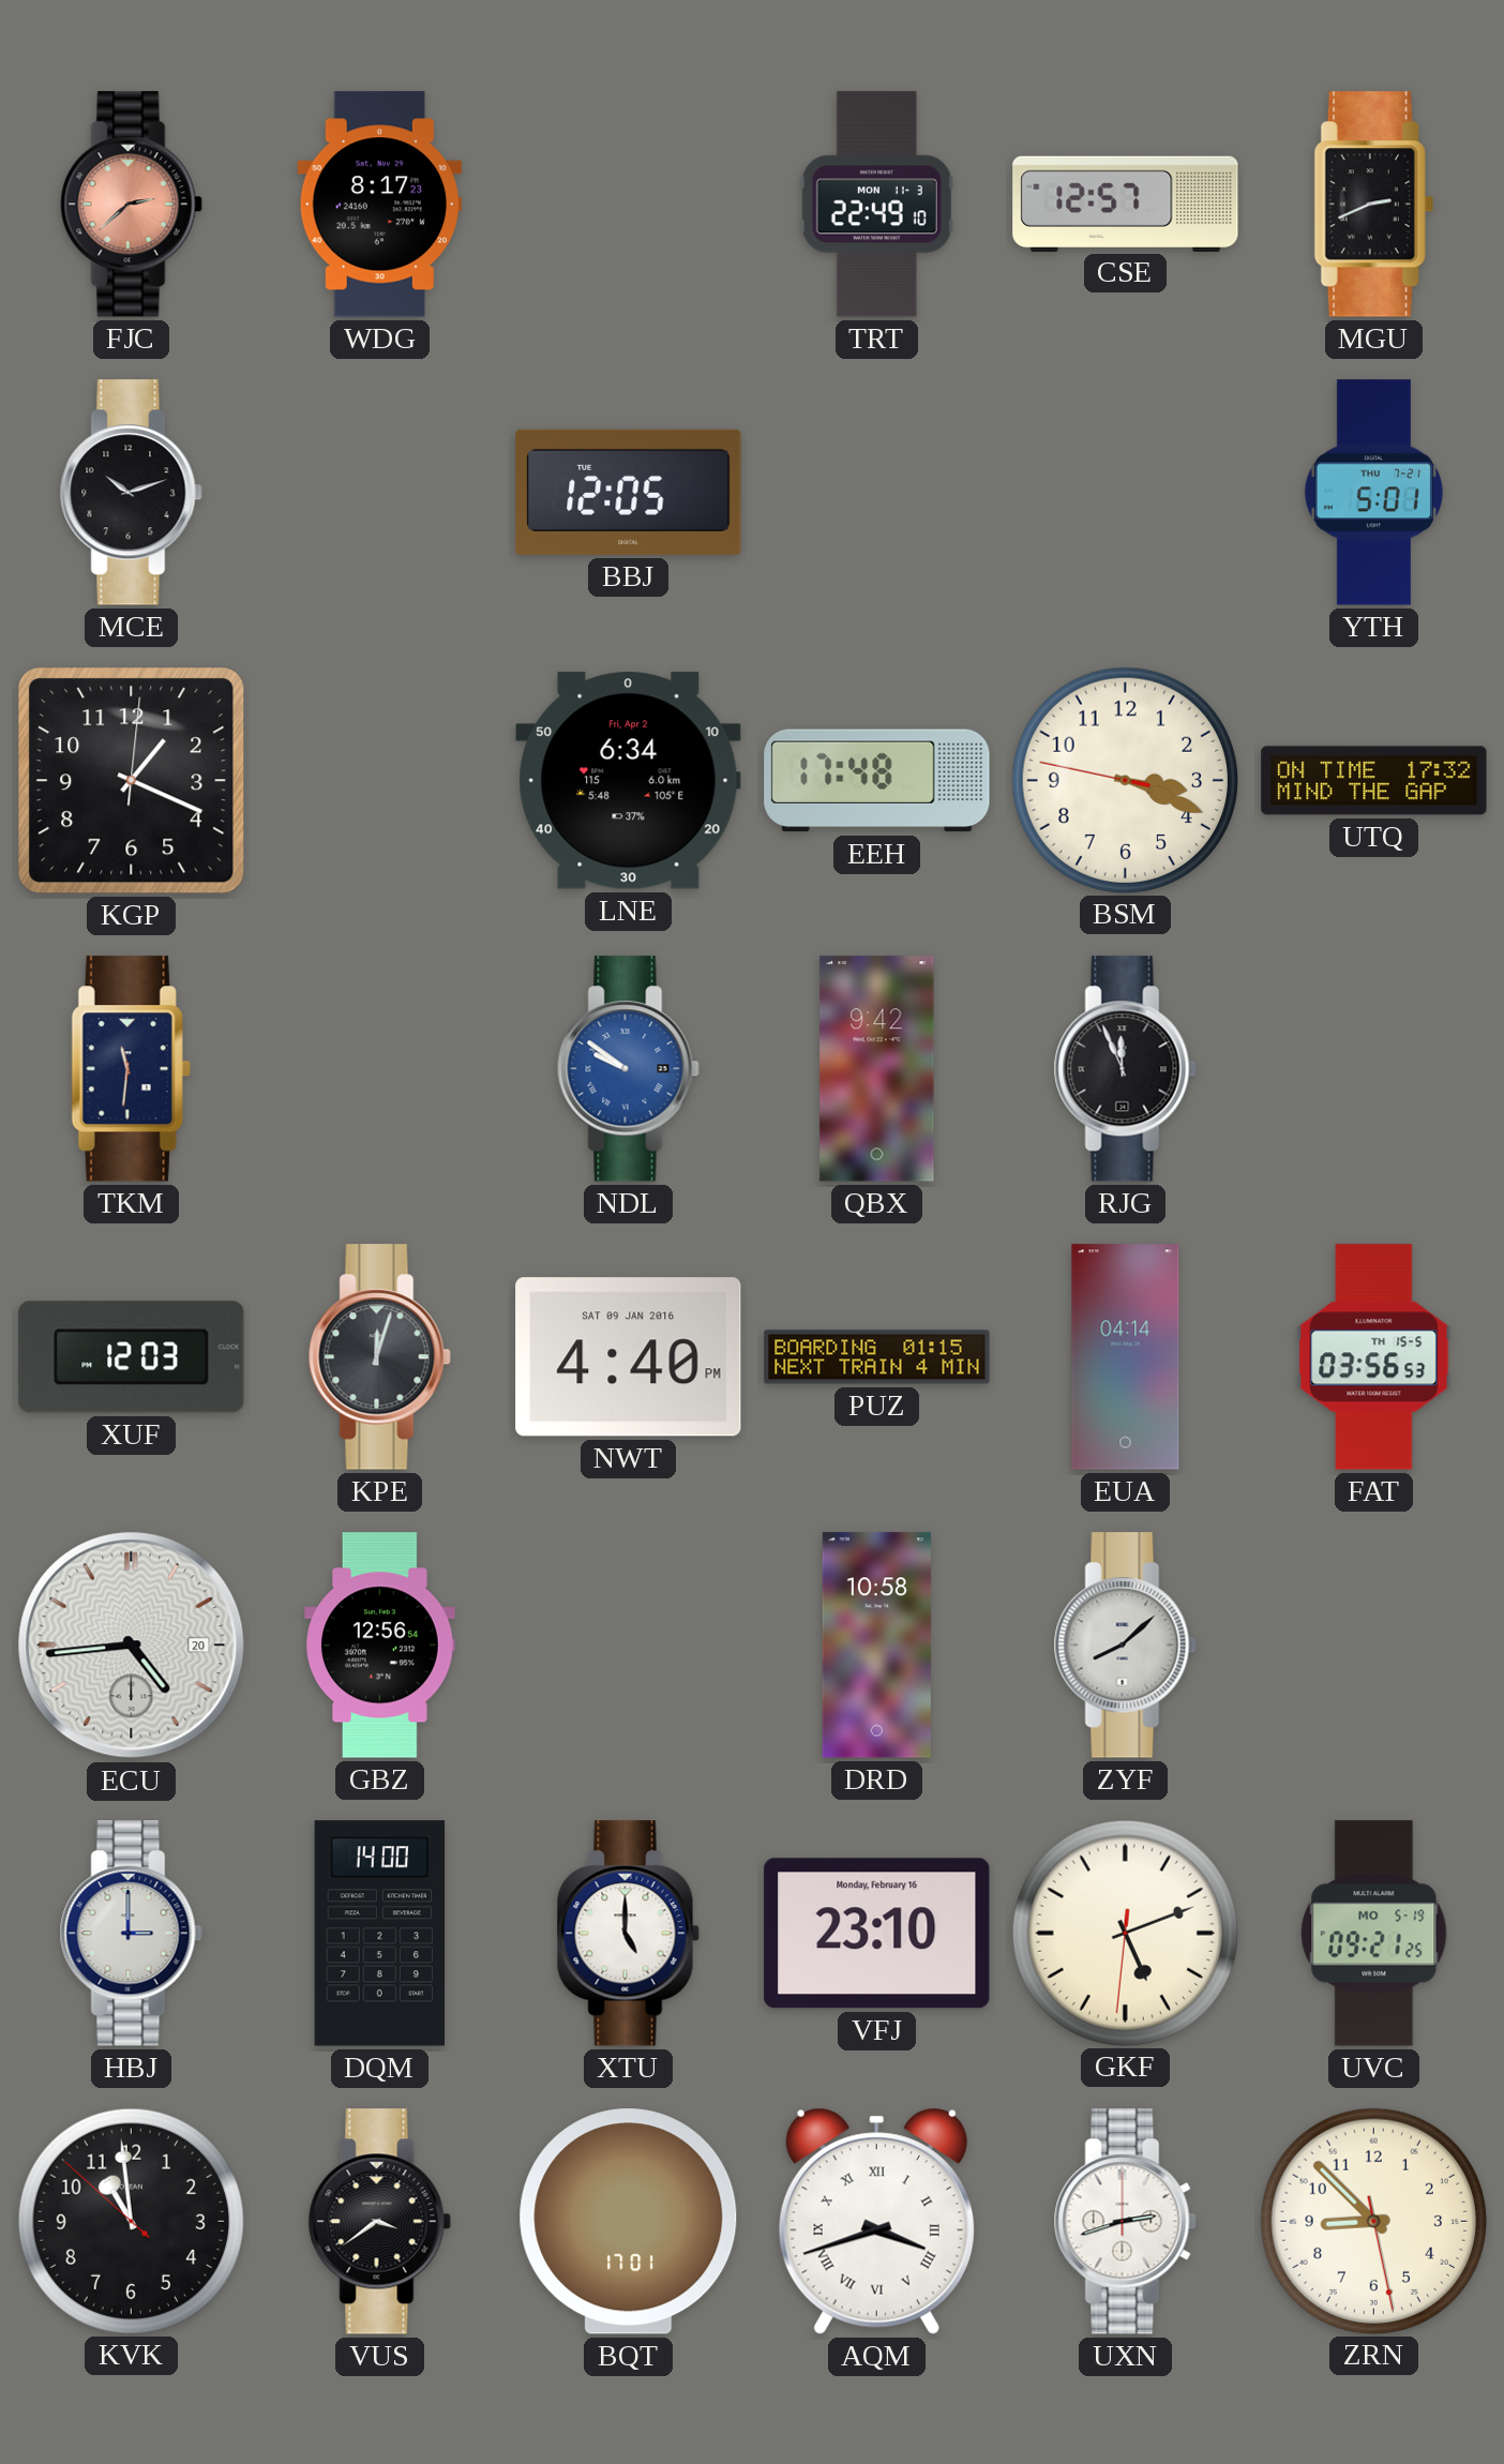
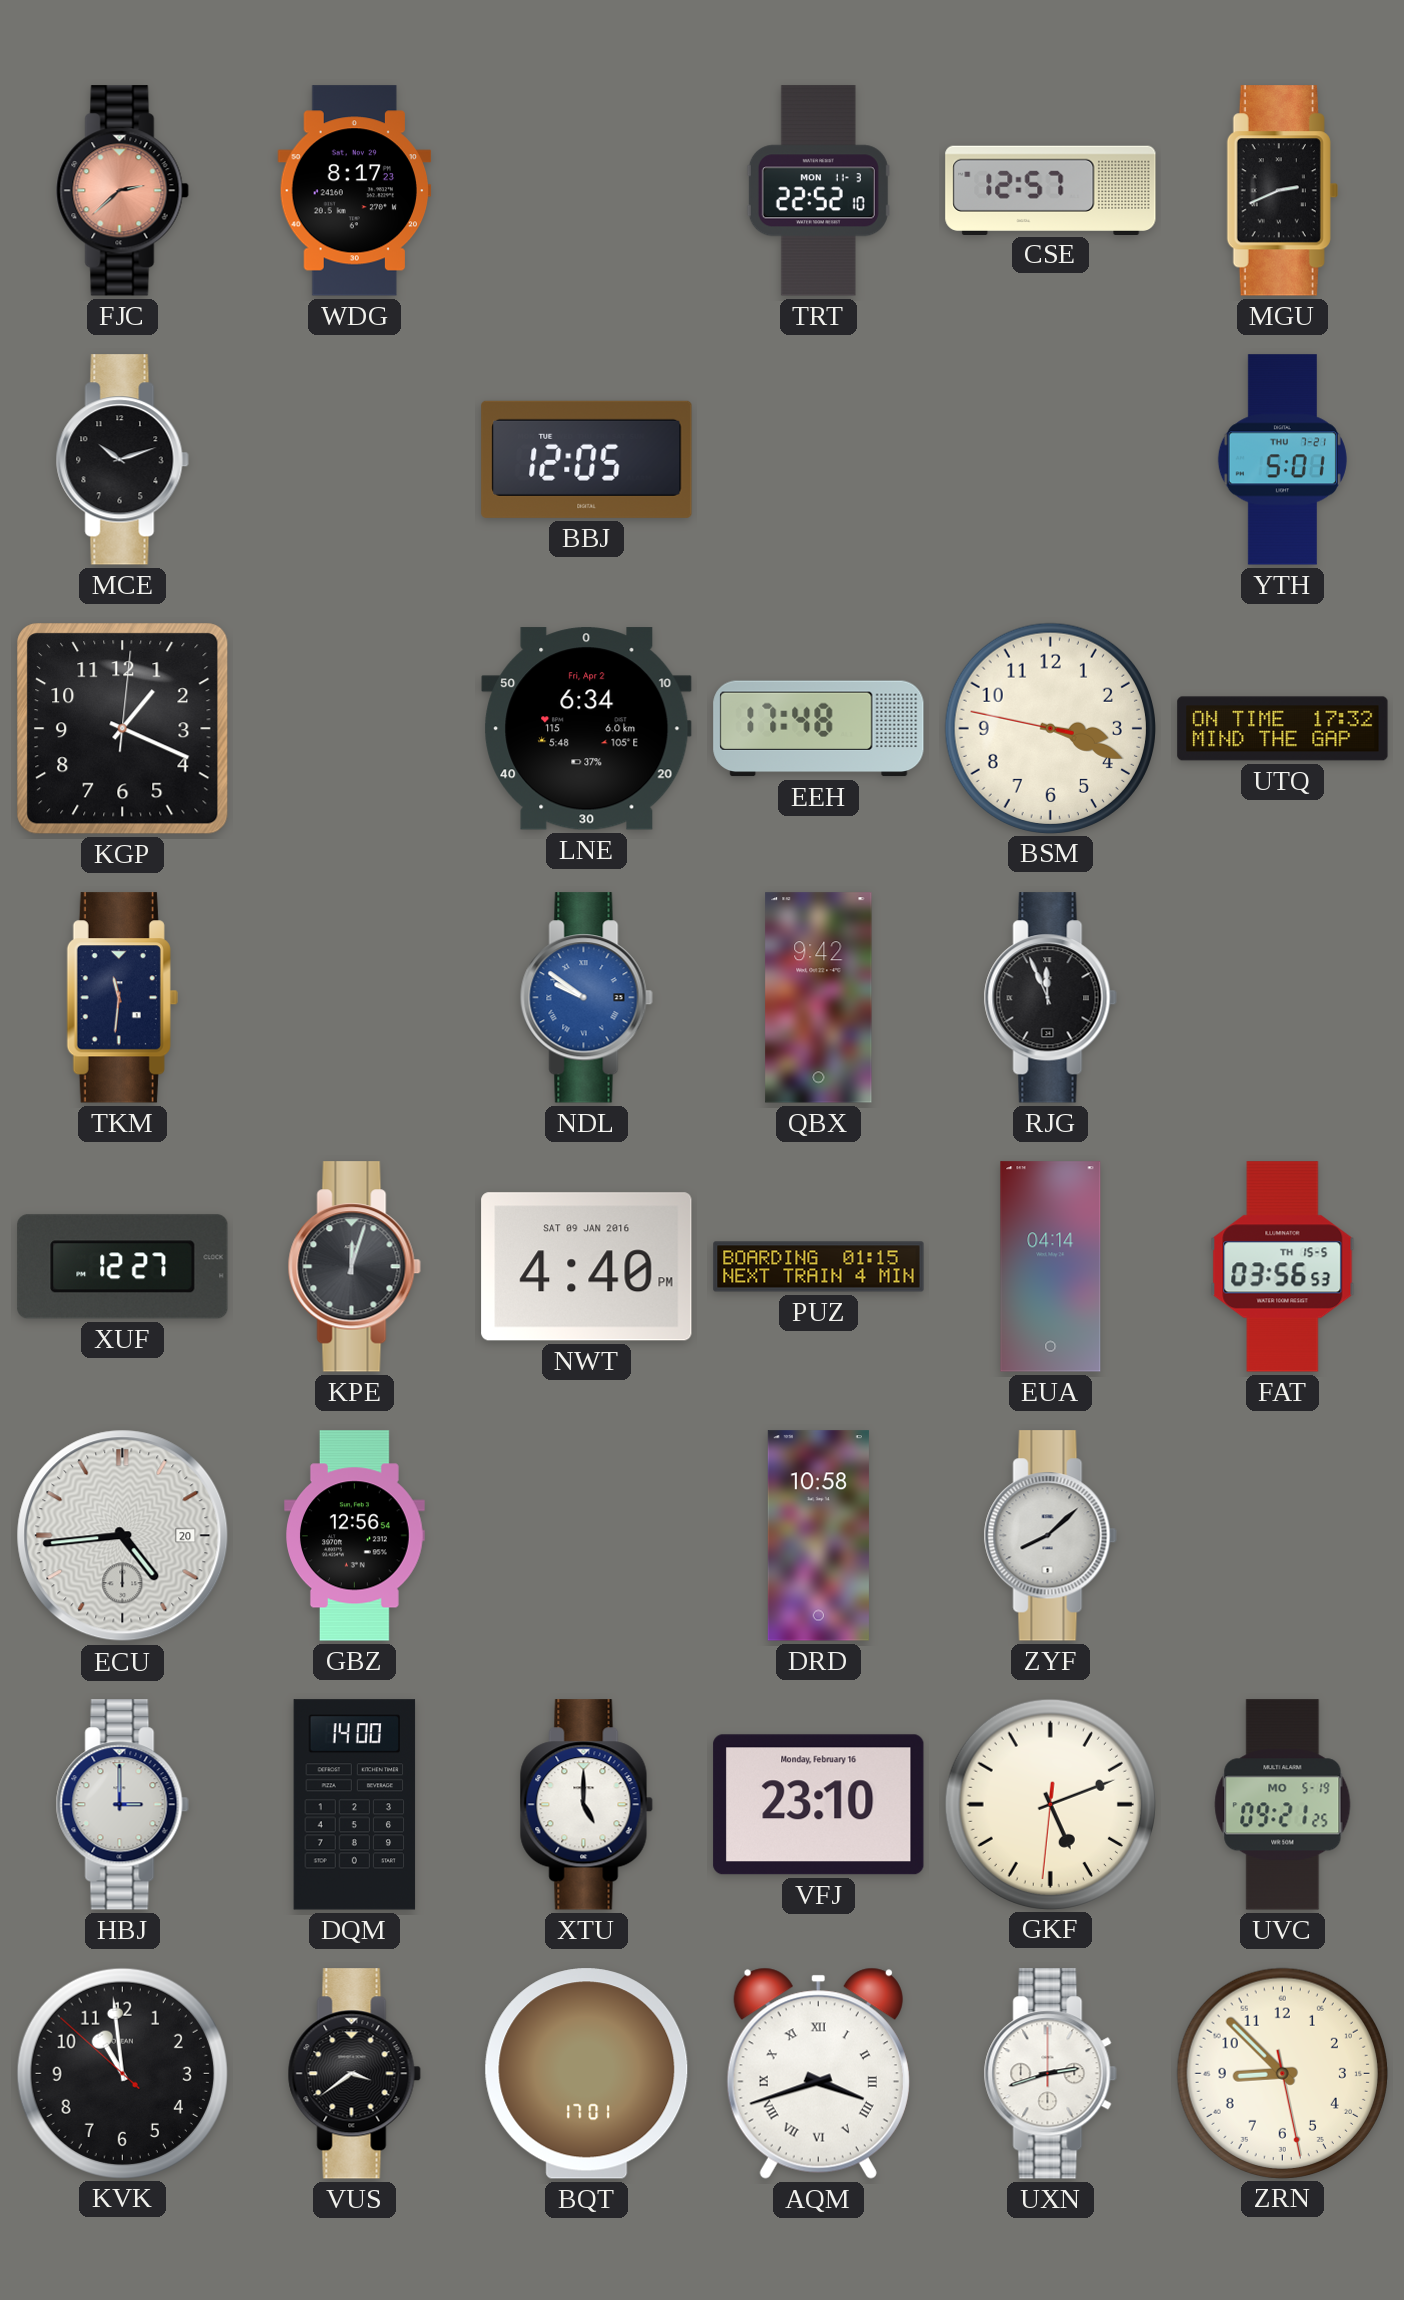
TRT: 22:49 -> 22:52 (818, 191)
XUF: 12:03 -> 12:27 (123, 1267)
